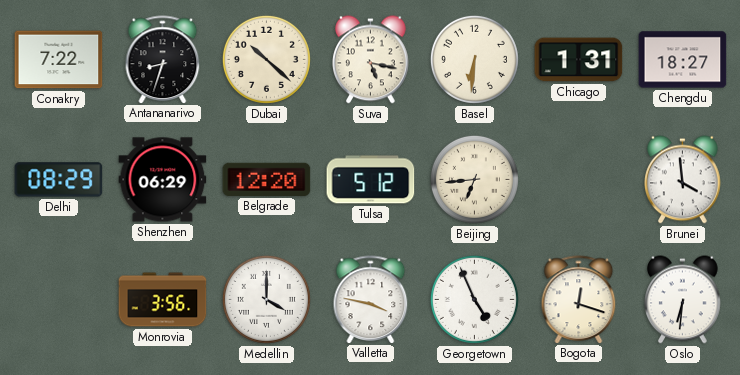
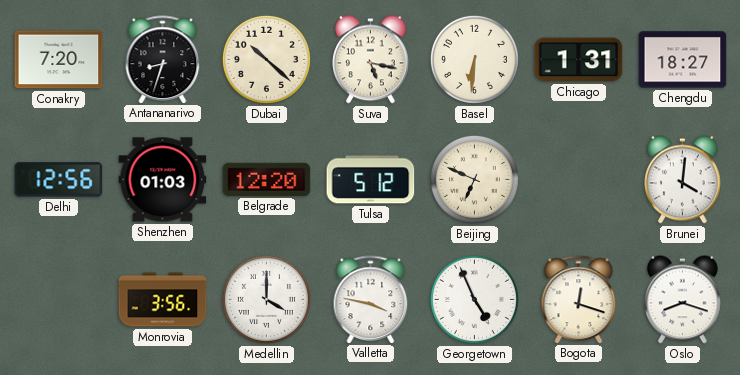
Conakry: 7:22 -> 7:20 (59, 60)
Delhi: 08:29 -> 12:56 (59, 180)
Shenzhen: 06:29 -> 01:03 (163, 180)
Beijing: 6:44 -> 6:49 (474, 179)
Brunei: 3:59 -> 4:01 (683, 180)
Oslo: 6:31 -> 8:18 (683, 300)
